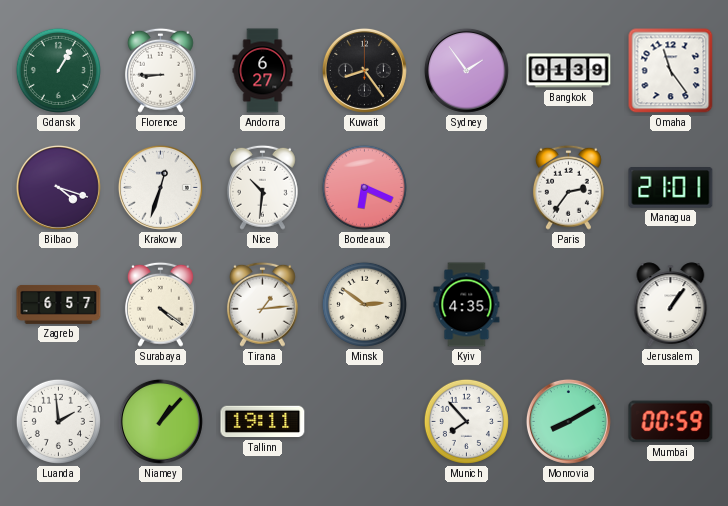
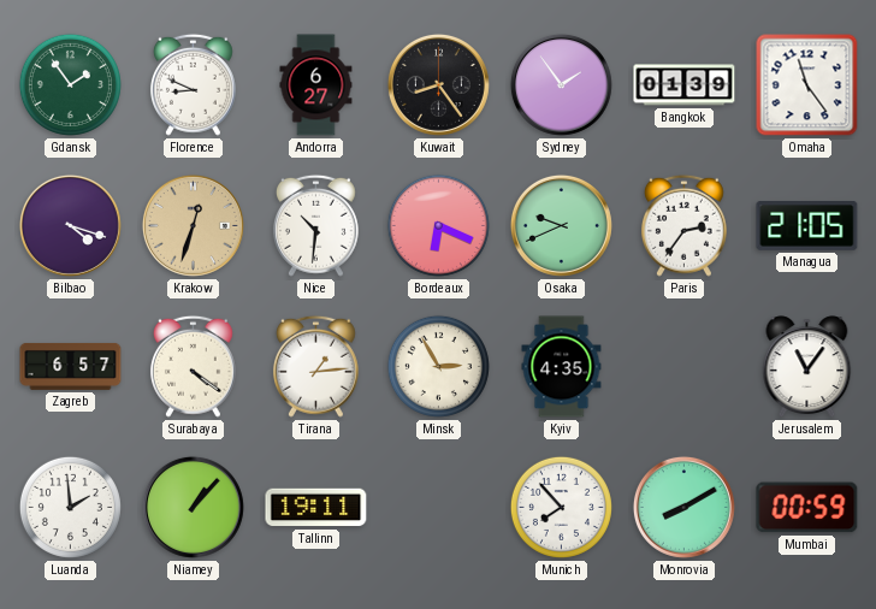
Gdansk: 1:05 -> 1:54 (70, 84)
Florence: 8:45 -> 8:49 (193, 84)
Krakow dial: white -> champagne (193, 225)
Osaka: none -> 9:41 (561, 225)
Managua: 21:01 -> 21:05 (807, 226)
Minsk: 2:51 -> 2:55 (438, 366)
Jerusalem: 1:06 -> 11:06 (807, 367)
